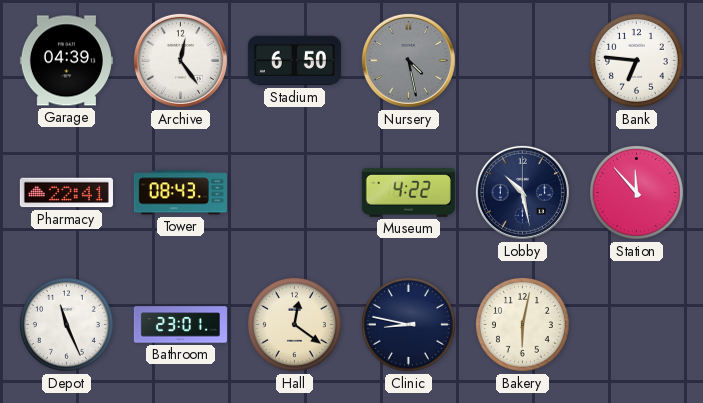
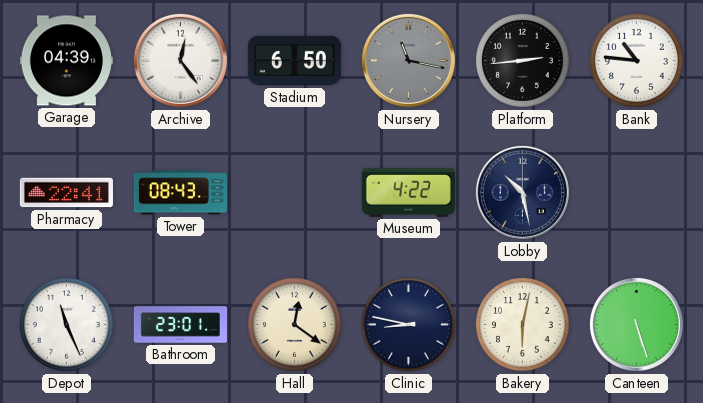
Nursery: 4:28 -> 11:17 (408, 60)
Platform: none -> 2:44 (522, 60)
Bank: 6:46 -> 10:46 (636, 60)
Station: 11:53 -> none (636, 192)
Canteen: none -> 5:27 (636, 324)
